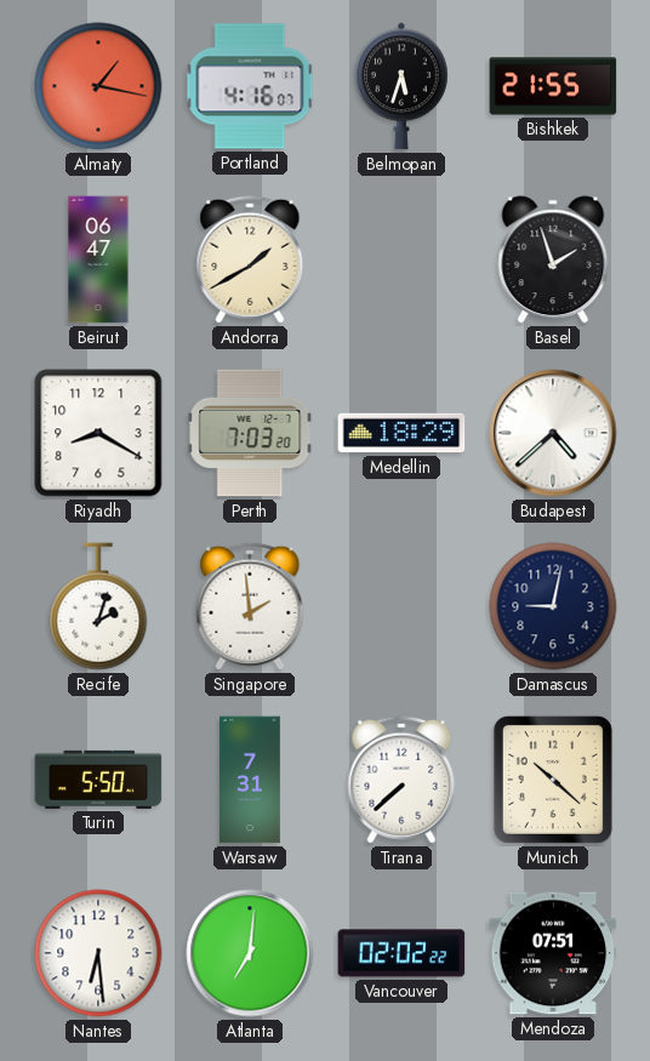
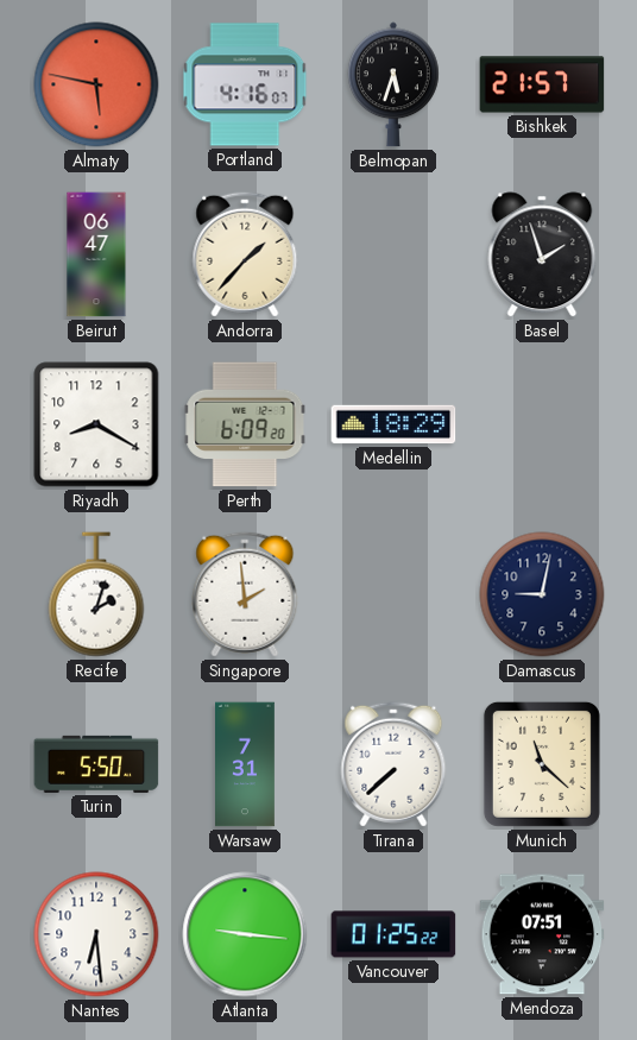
Almaty: 1:17 -> 5:47 (96, 84)
Bishkek: 21:55 -> 21:57 (542, 84)
Andorra: 1:40 -> 1:37 (245, 254)
Perth: 7:03 -> 6:09 (245, 424)
Budapest: 4:38 -> none (553, 433)
Munich: 10:22 -> 11:22 (542, 764)
Atlanta: 7:01 -> 9:16 (245, 934)
Vancouver: 02:02 -> 01:25 (393, 934)
